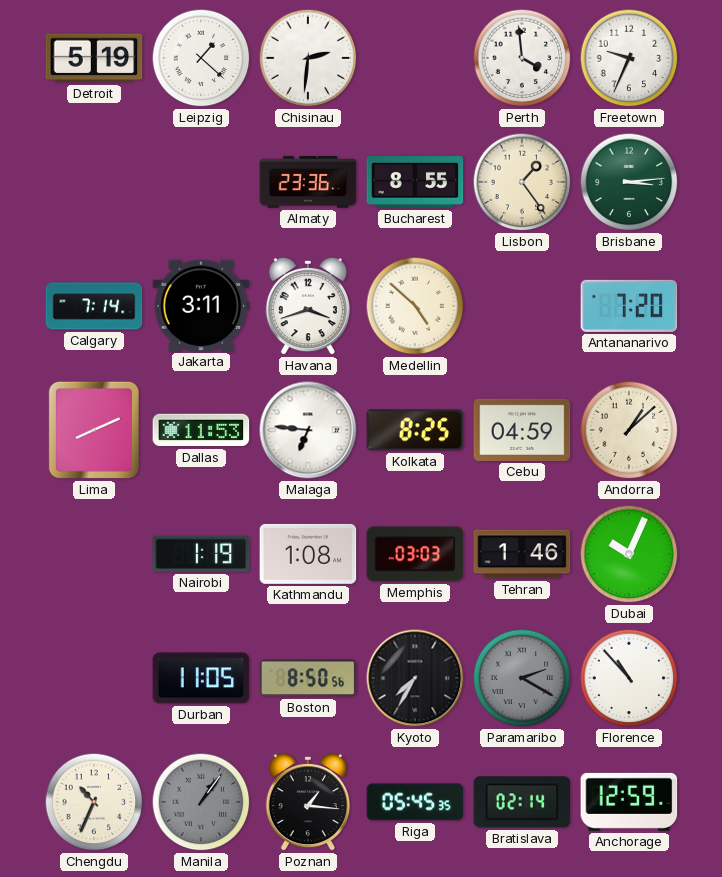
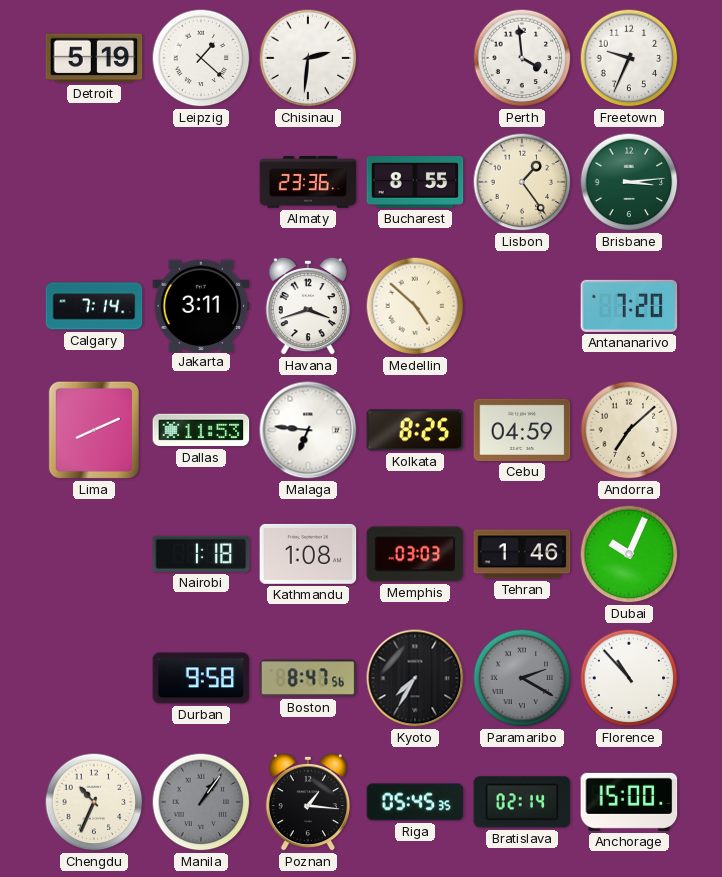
Andorra: 1:08 -> 7:08 (629, 430)
Nairobi: 1:19 -> 1:18 (201, 554)
Durban: 11:05 -> 9:58 (201, 678)
Boston: 8:50 -> 8:47 (308, 678)
Anchorage: 12:59 -> 15:00 (629, 802)
